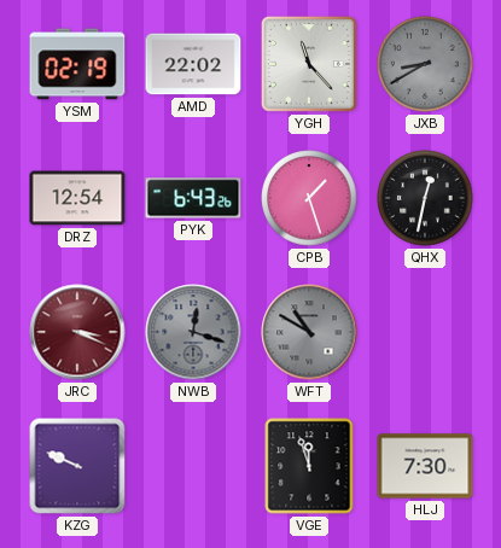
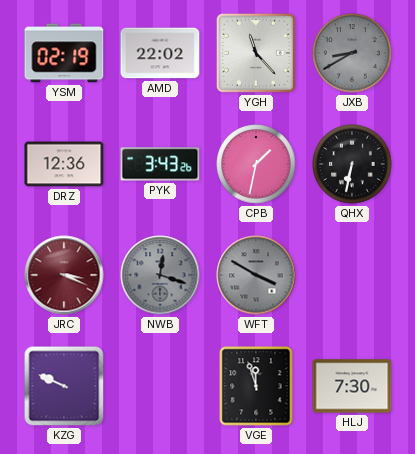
DRZ: 12:54 -> 12:36 (64, 164)
PYK: 6:43 -> 3:43 (160, 164)
CPB: 1:27 -> 1:32 (256, 164)
QHX: 12:32 -> 6:32 (352, 164)
WFT: 10:50 -> 3:50 (256, 275)
